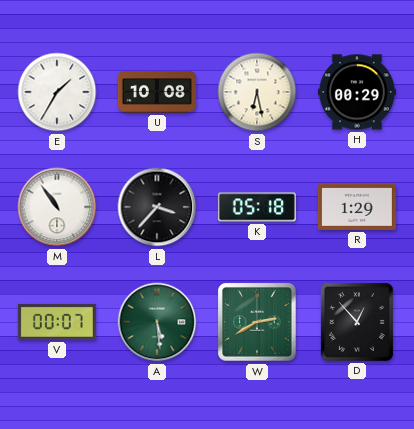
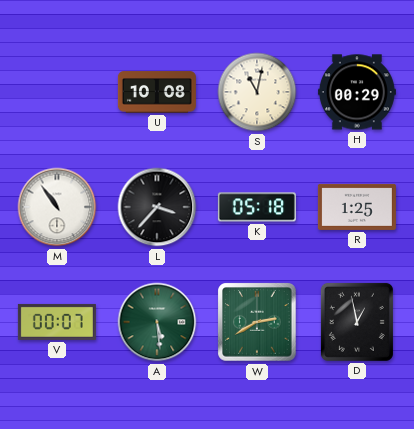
E: 1:35 -> none (57, 92)
S: 6:28 -> 11:02 (257, 92)
R: 1:29 -> 1:25 (357, 207)
D: 12:53 -> 12:58 (357, 322)
